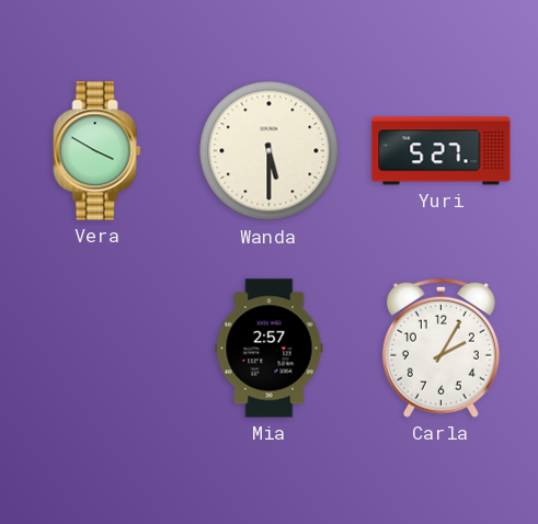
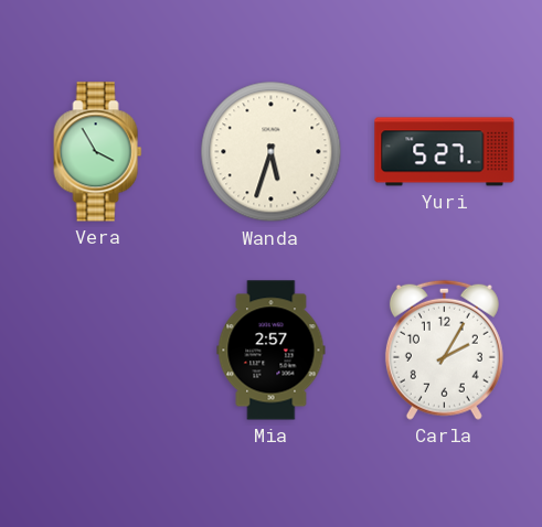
Vera: 3:50 -> 3:55 (98, 152)
Wanda: 5:30 -> 5:33 (272, 152)
